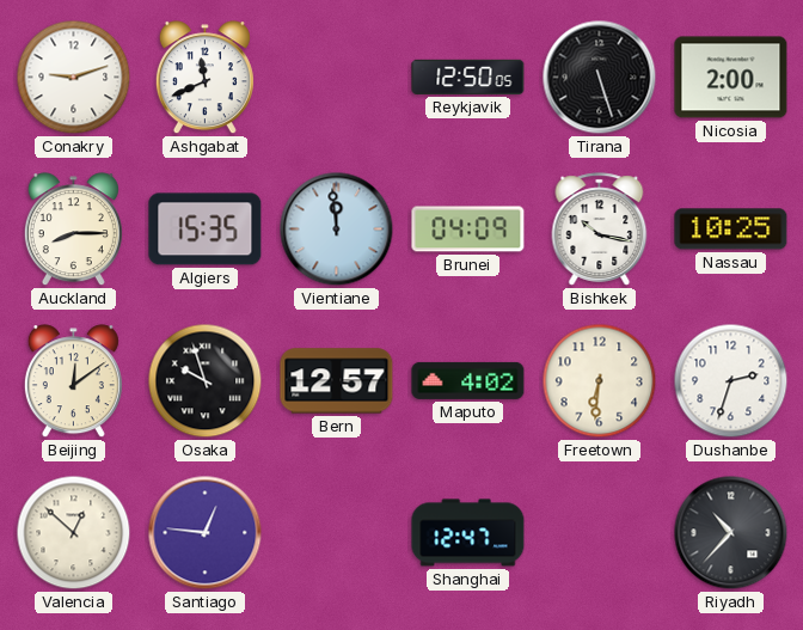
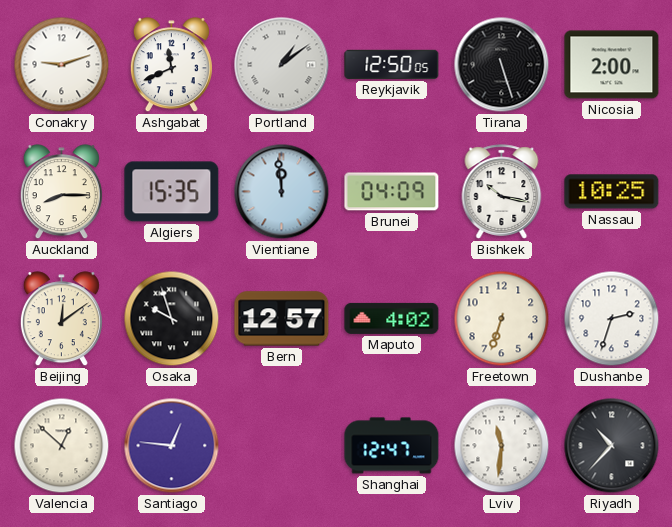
Portland: none -> 1:09 (282, 65)
Freetown: 6:31 -> 6:33 (502, 319)
Lviv: none -> 11:31 (502, 446)
